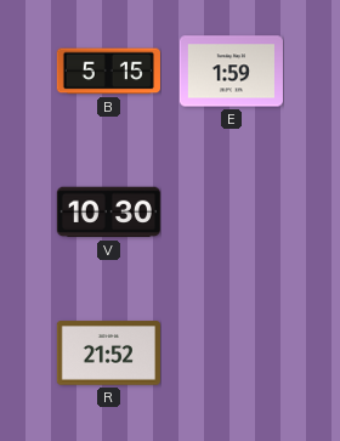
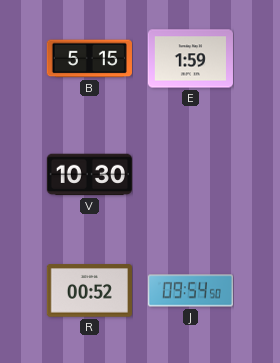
R: 21:52 -> 00:52 (89, 291)
J: none -> 09:54 (190, 291)
